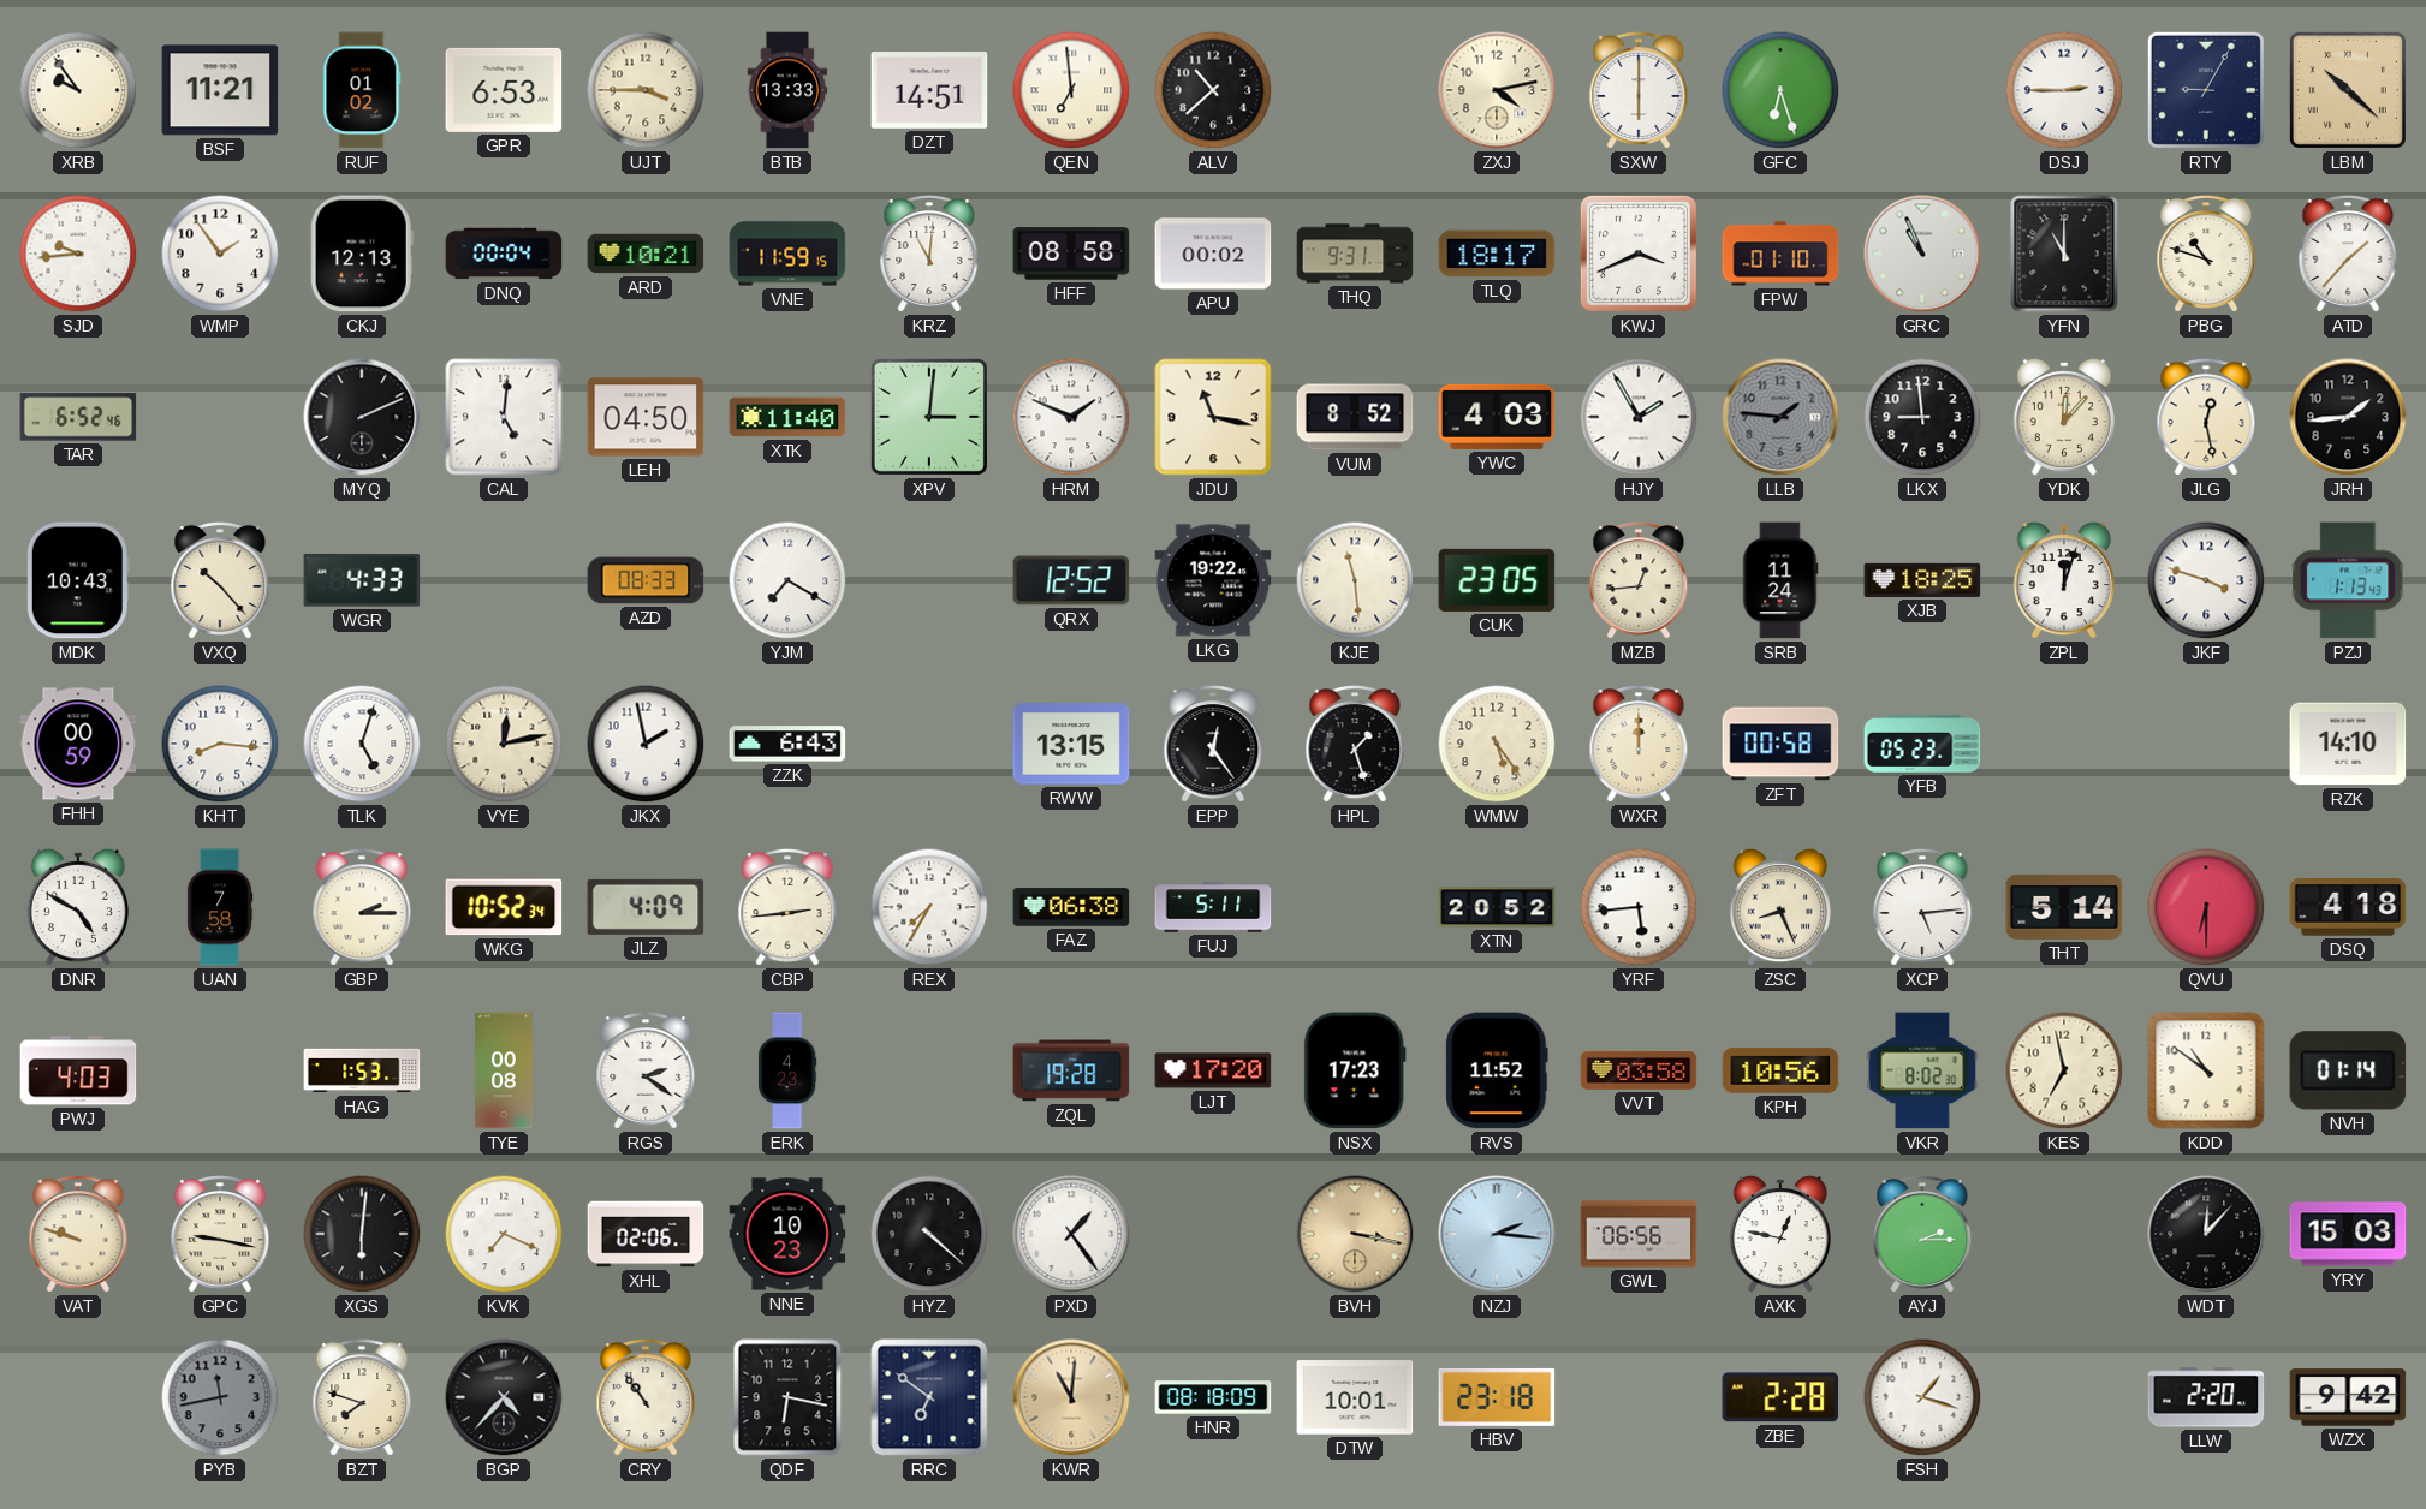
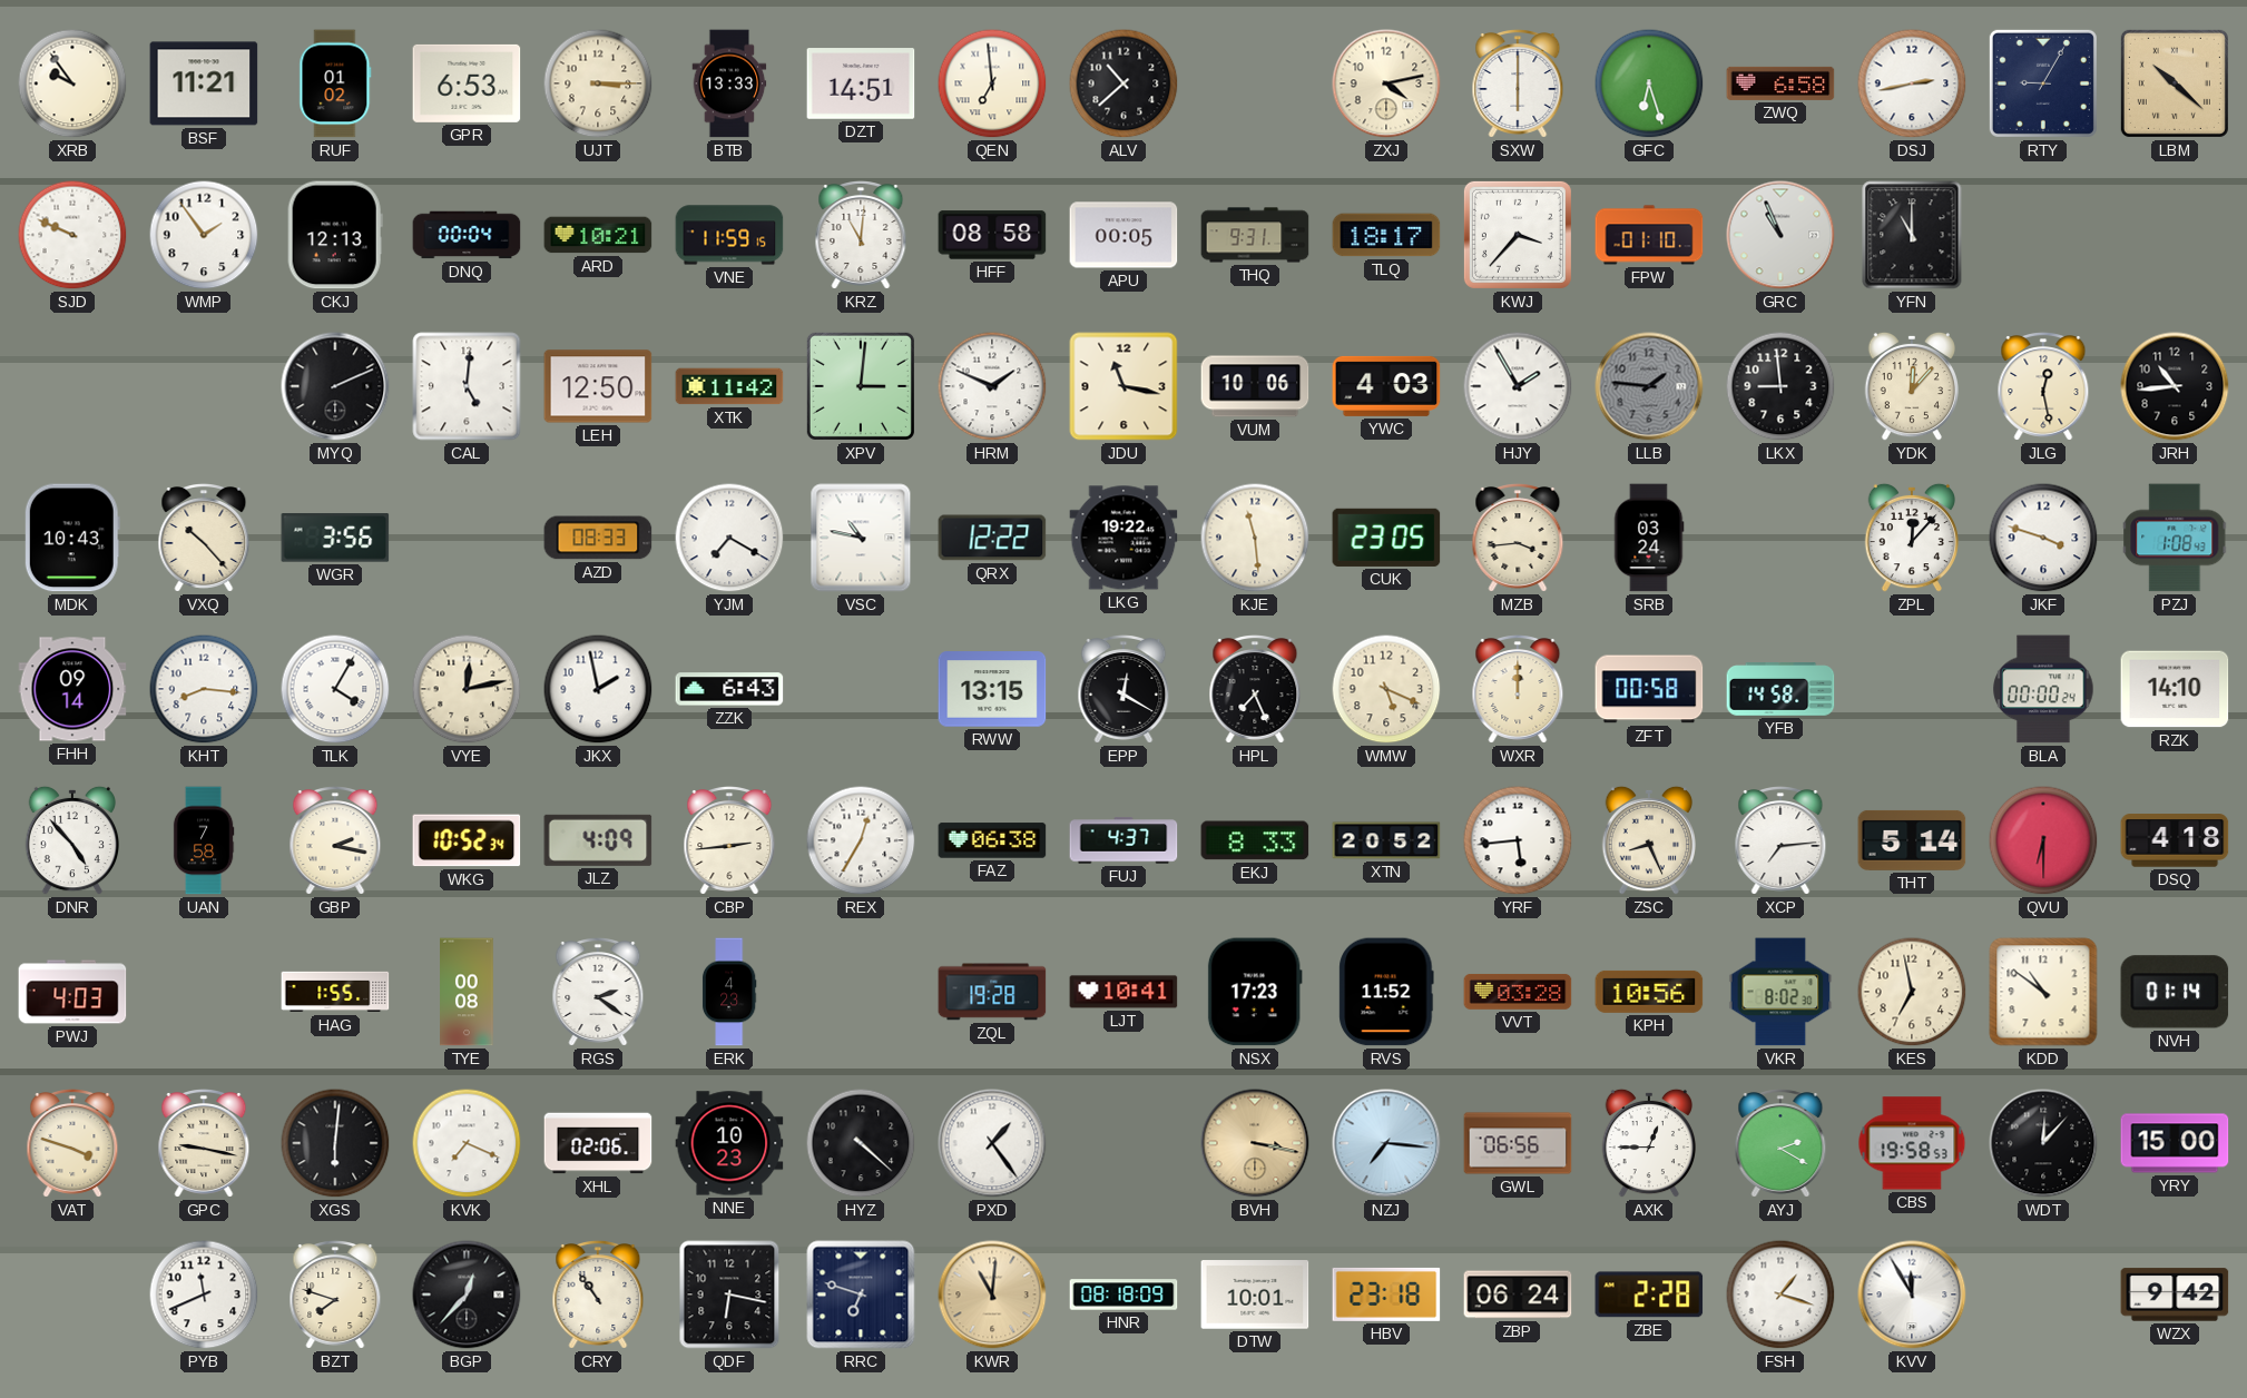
UJT: 3:45 -> 3:15 (598, 83)
ZWQ: none -> 6:58 (1780, 83)
DSJ: 2:45 -> 2:43 (1912, 83)
SJD: 9:44 -> 9:49 (72, 235)
APU: 00:02 -> 00:05 (1123, 235)
KWJ: 3:41 -> 3:37 (1518, 235)
PBG: 10:48 -> none (2206, 255)
ATD: 1:37 -> none (2348, 255)
TAR: 6:52 -> none (78, 417)
LEH: 04:50 -> 12:50 (598, 386)
XTK: 11:40 -> 11:42 (729, 386)
VUM: 8:52 -> 10:06 (1255, 386)
JRH: 1:44 -> 10:44 (2175, 386)
WGR: 4:33 -> 3:56 (335, 538)
VSC: none -> 10:47 (861, 538)
QRX: 12:52 -> 12:22 (992, 538)
MZB: 12:44 -> 3:44 (1518, 539)
SRB: 11:24 -> 03:24 (1649, 538)
XJB: 18:25 -> none (1922, 580)
ZPL: 12:03 -> 12:07 (1911, 538)
PZJ: 1:13 -> 1:08 (2176, 538)
FHH: 00:59 -> 09:14 (72, 689)
TLK: 5:03 -> 4:05 (335, 689)
EPP: 12:24 -> 12:20 (1123, 690)
HPL: 1:27 -> 7:26 (1255, 690)
WMW: 5:24 -> 5:19 (1386, 689)
YFB: 05:23 -> 14:58 (1780, 689)
BLA: none -> 00:00 (2043, 689)
DNR: 4:50 -> 4:53 (71, 840)
GBP: 2:15 -> 2:17 (335, 841)
REX: 7:35 -> 12:35 (861, 840)
FUJ: 5:11 -> 4:37 (1123, 840)
EKJ: none -> 8:33 (1255, 840)
XCP: 5:14 -> 7:14 (1780, 841)
HAG: 1:53 -> 1:55 (335, 992)
LJT: 17:20 -> 10:41 (1123, 992)
VVT: 03:58 -> 03:28 (1518, 992)
VAT: 9:48 -> 3:48 (72, 1144)
NZJ: 2:16 -> 7:16 (1386, 1143)
AXK: 12:47 -> 12:45 (1648, 1143)
AYJ: 2:15 -> 2:20 (1780, 1144)
CBS: none -> 19:58 (1912, 1143)
YRY: 15:03 -> 15:00 (2175, 1143)
PYB: 11:43 -> 11:41 (204, 1294)
PYB dial: grey -> white (204, 1294)
BGP: 4:37 -> 12:37 (467, 1294)
RRC: 6:51 -> 6:48 (861, 1294)
ZBP: none -> 06:24 (1518, 1294)
KVV: none -> 11:55 (1912, 1294)
LLW: 2:20 -> none (2206, 1397)
